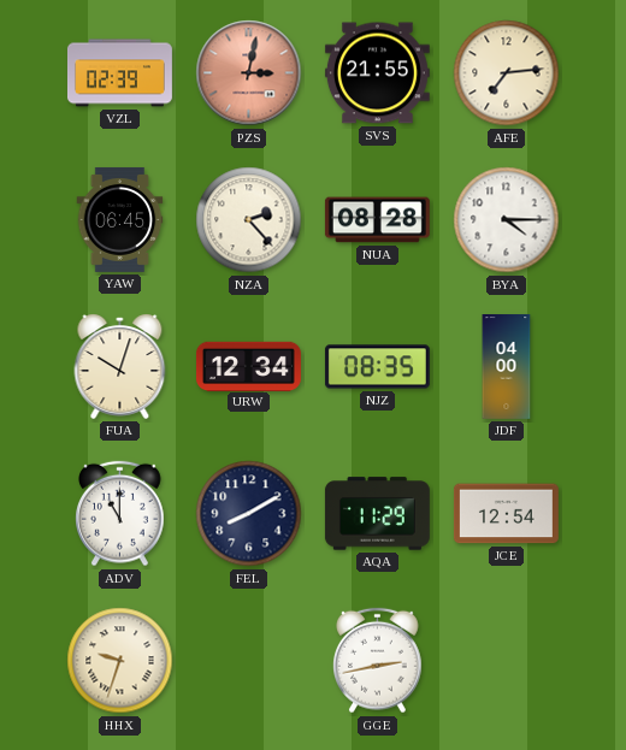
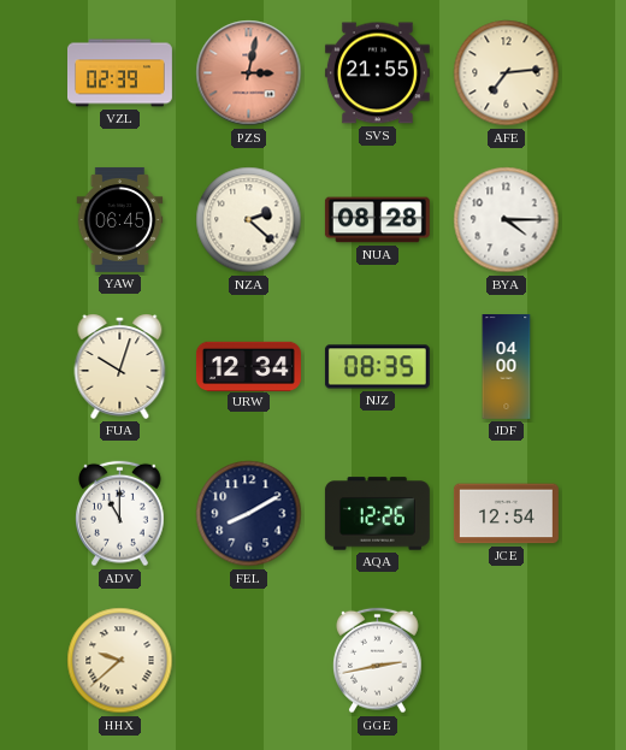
NZA: 2:23 -> 2:22 (249, 220)
AQA: 11:29 -> 12:26 (377, 514)
HHX: 9:33 -> 9:38 (120, 661)
